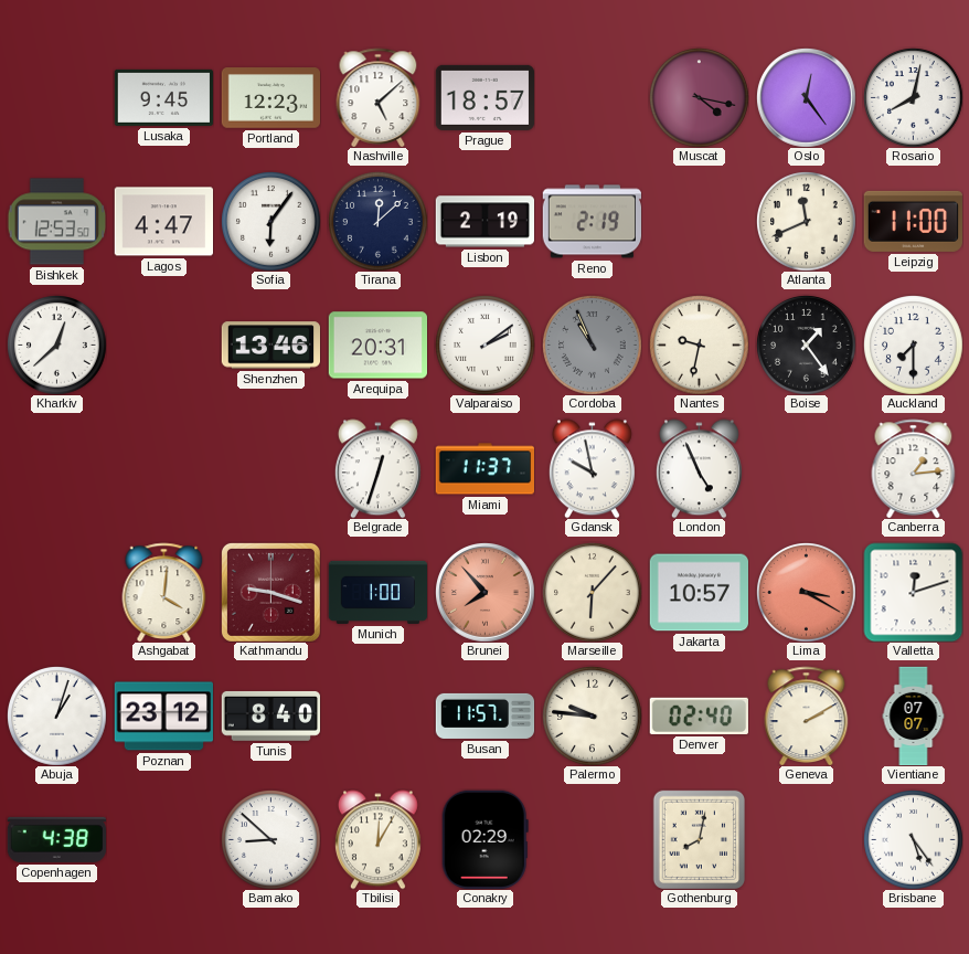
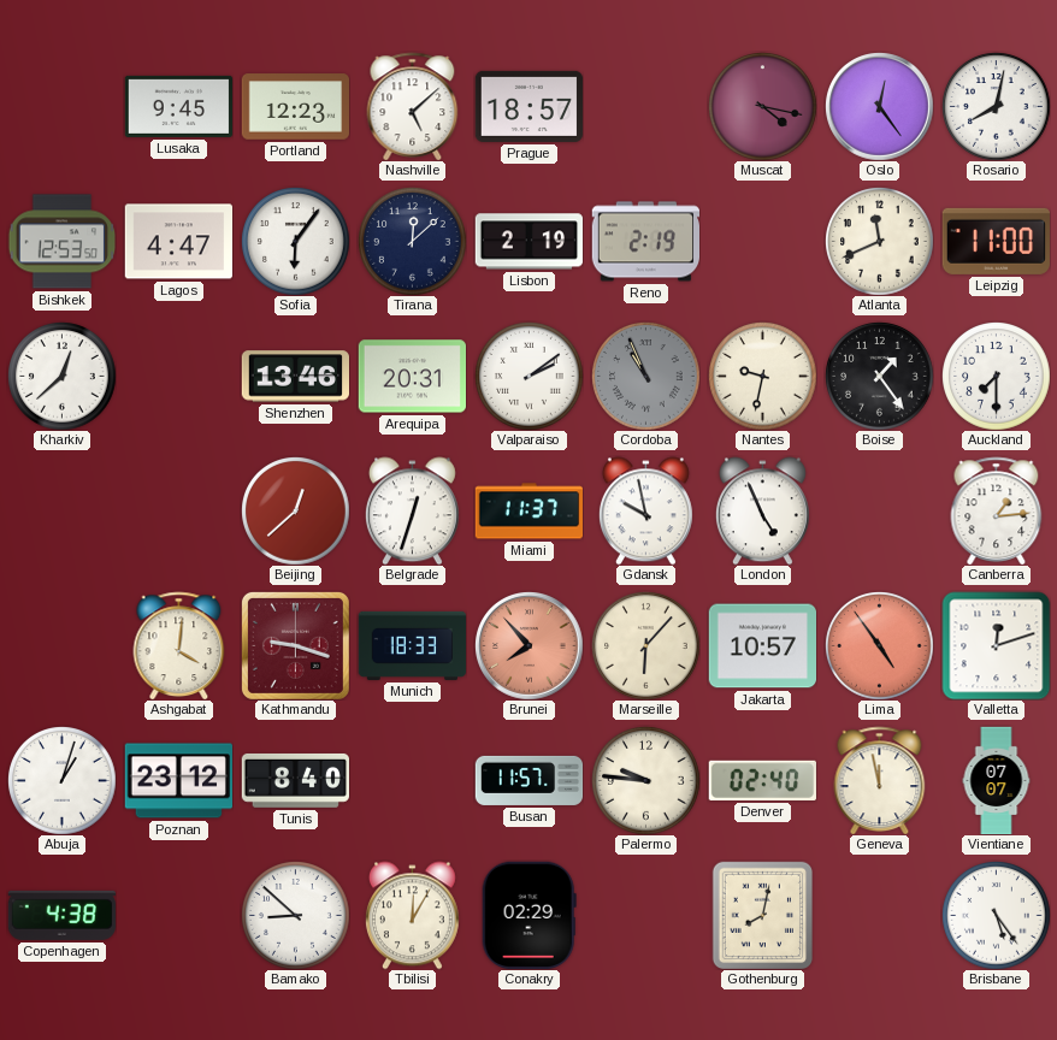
Beijing: none -> 12:38 (295, 510)
Munich: 1:00 -> 18:33 (412, 645)
Lima: 3:20 -> 4:54 (879, 645)
Geneva: 2:10 -> 11:58 (880, 780)
